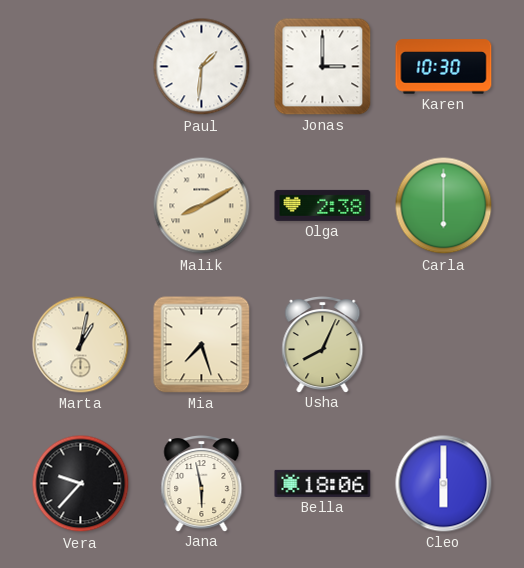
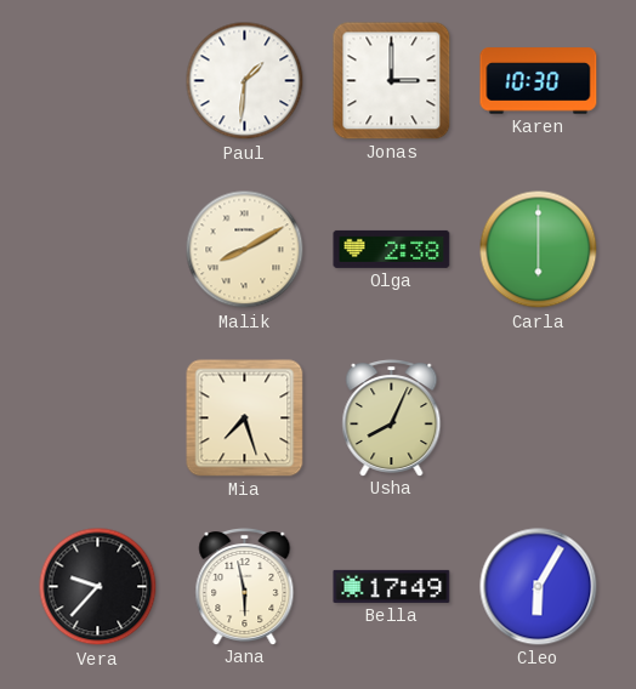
Marta: 1:02 -> none (81, 345)
Bella: 18:06 -> 17:49 (392, 586)
Cleo: 6:00 -> 6:05 (539, 587)
